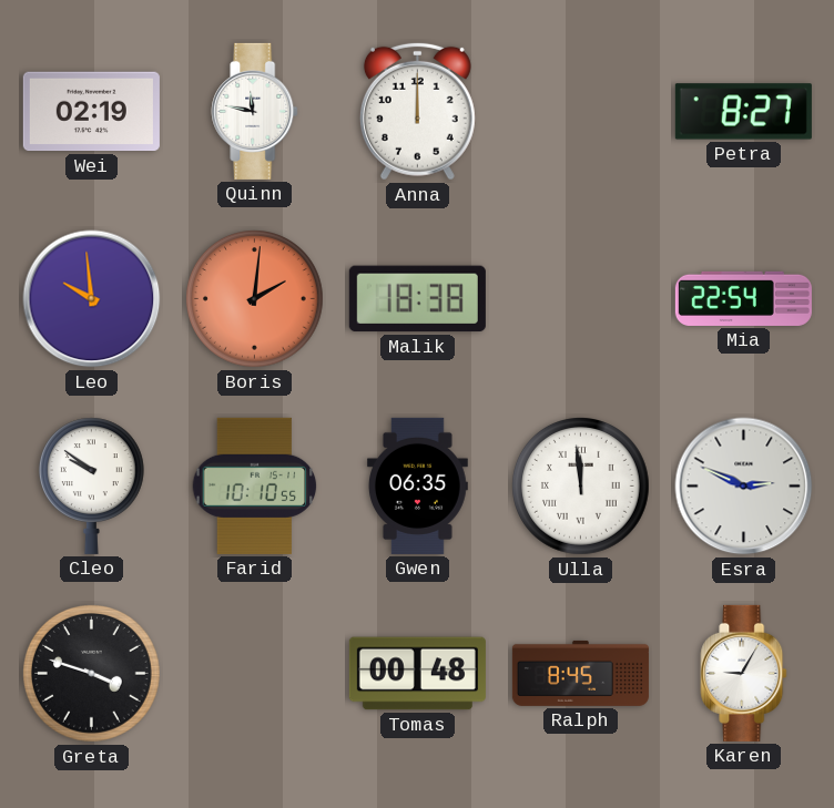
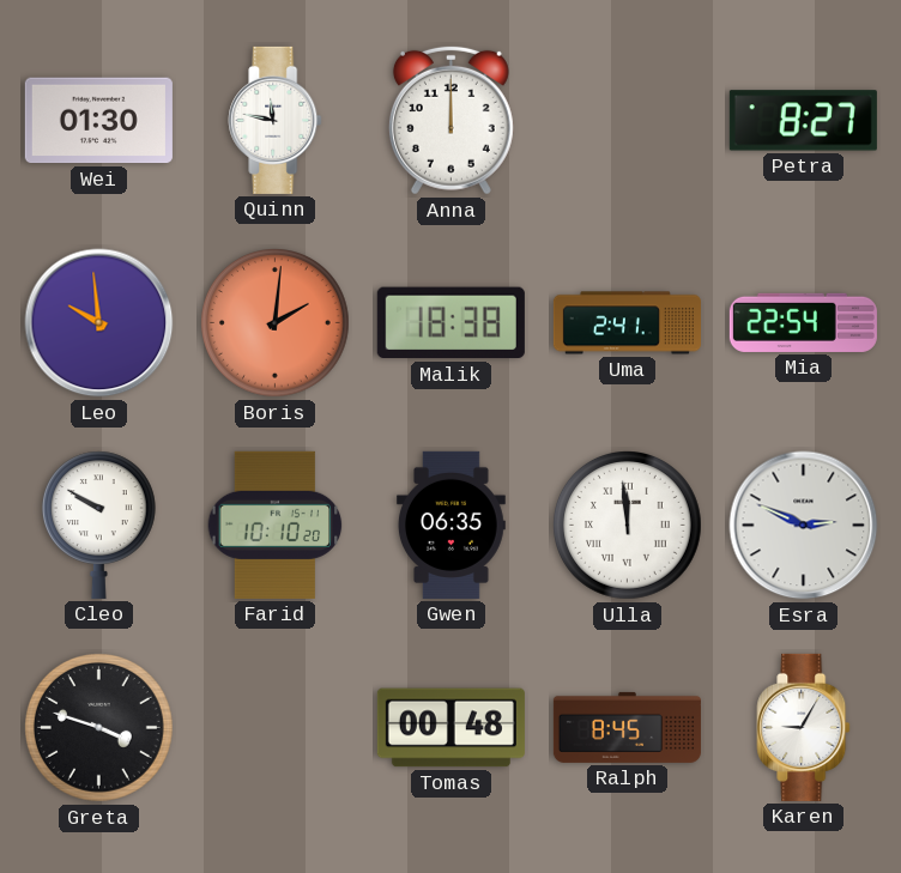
Wei: 02:19 -> 01:30 (98, 121)
Uma: none -> 2:41 (627, 323)
Cleo: 9:51 -> 9:50 (98, 525)
Farid: 10:10:55 -> 10:10:20 (276, 525)
